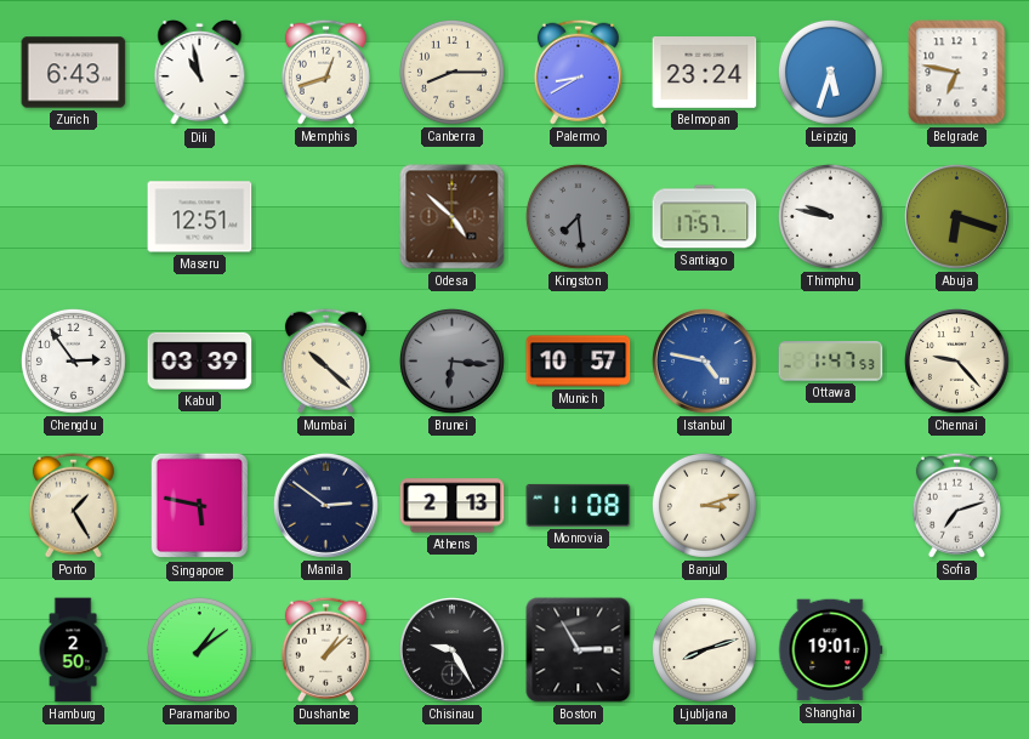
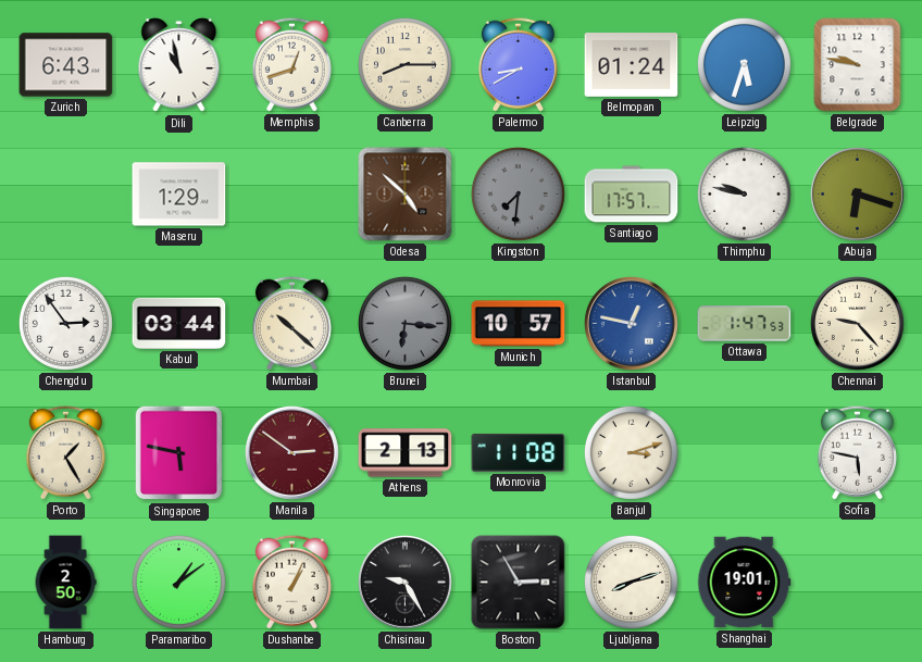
Belmopan: 23:24 -> 01:24 (632, 65)
Belgrade: 6:47 -> 9:47 (858, 65)
Maseru: 12:51 -> 1:29 (179, 195)
Kingston: 7:29 -> 7:31 (518, 193)
Kabul: 03:39 -> 03:44 (179, 323)
Istanbul: 4:47 -> 12:47 (632, 324)
Manila dial: navy -> burgundy (292, 453)
Sofia: 7:12 -> 5:47 (857, 452)
Dushanbe: 1:08 -> 1:04 (291, 582)
